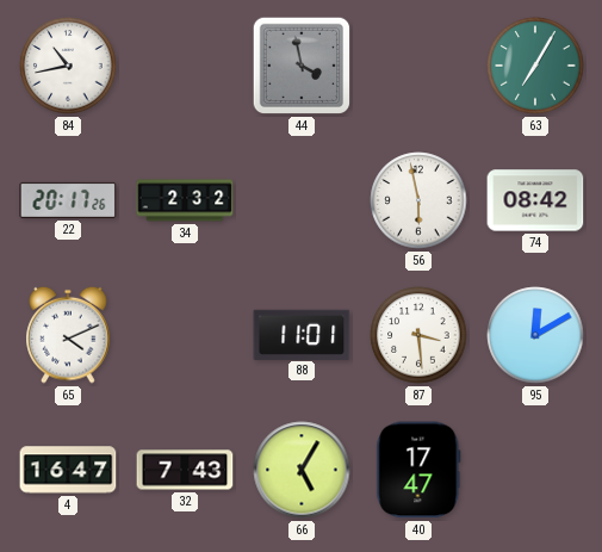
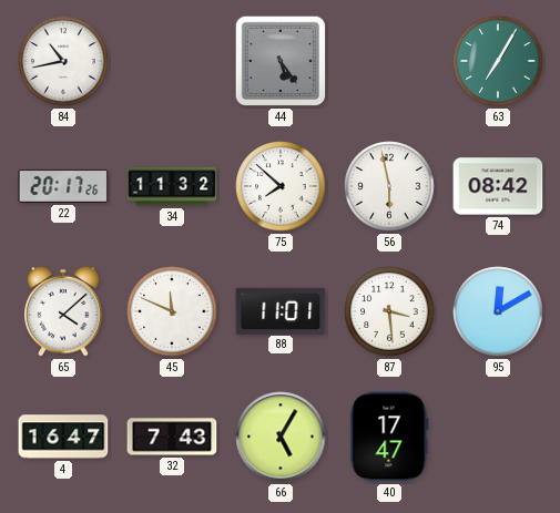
44: 3:58 -> 5:24 (281, 61)
34: 2:32 -> 11:32 (172, 186)
75: none -> 7:52 (281, 186)
65: 4:11 -> 4:08 (63, 311)
45: none -> 11:49 (172, 311)
